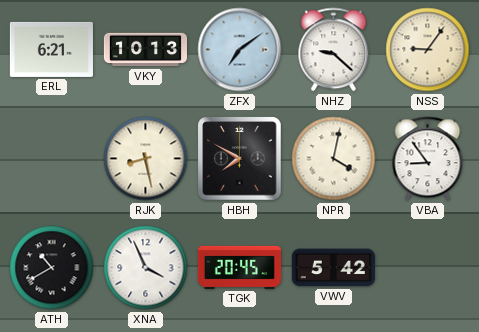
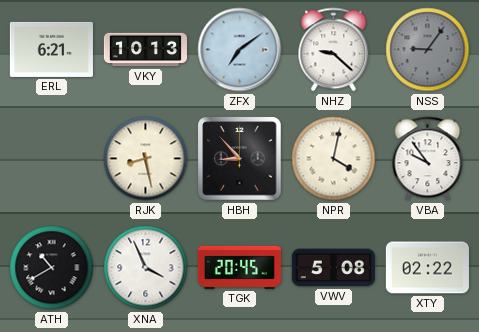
NSS dial: cream -> grey (428, 50)
HBH: 7:50 -> 8:53 (240, 159)
VBA: 8:54 -> 9:54 (428, 159)
VWV: 5:42 -> 5:08 (333, 268)
XTY: none -> 02:22 (427, 268)
